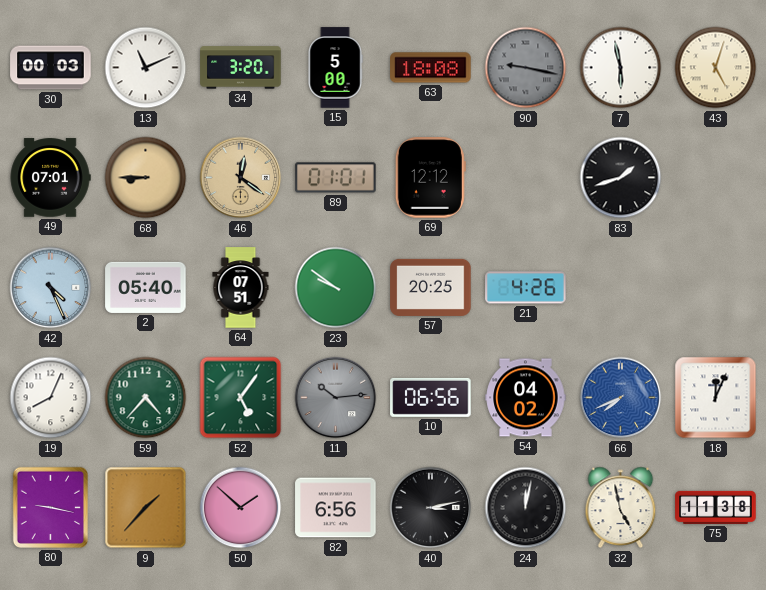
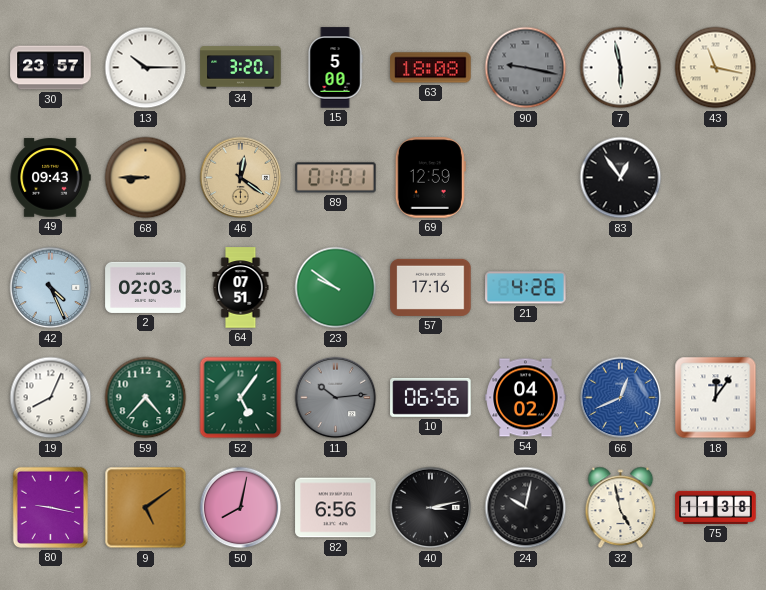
30: 00:03 -> 23:57 (51, 68)
13: 11:11 -> 10:15 (146, 68)
43: 5:03 -> 11:17 (716, 68)
49: 07:01 -> 09:43 (50, 178)
69: 12:12 -> 12:59 (430, 178)
83: 1:42 -> 12:54 (621, 178)
2: 05:40 -> 02:03 (146, 287)
57: 20:25 -> 17:16 (431, 287)
66: 7:41 -> 12:41 (621, 398)
18: 12:04 -> 12:06 (716, 398)
9: 1:37 -> 5:09 (146, 508)
50: 1:52 -> 8:02 (241, 508)
24: 12:02 -> 10:02 (526, 508)
